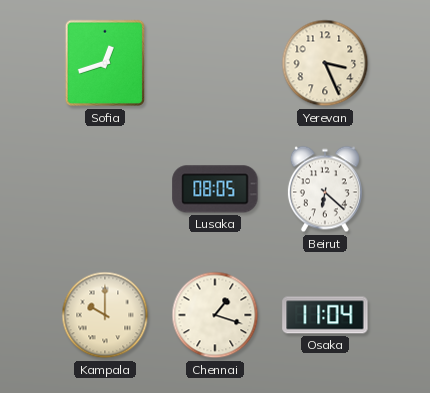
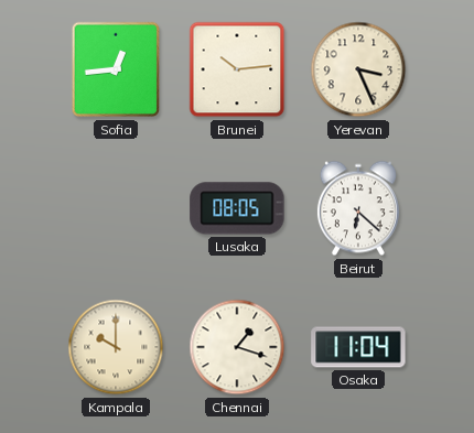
Sofia: 12:42 -> 12:44 (116, 69)
Brunei: none -> 10:14 (237, 69)
